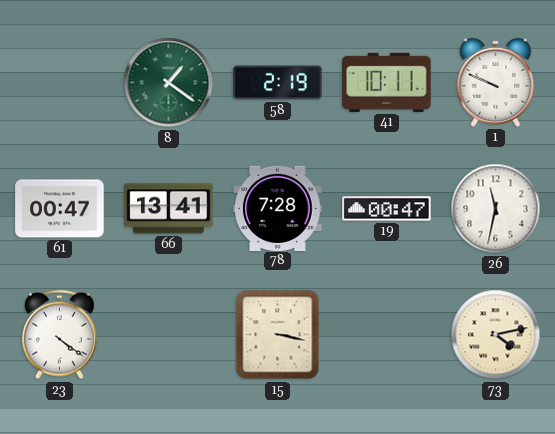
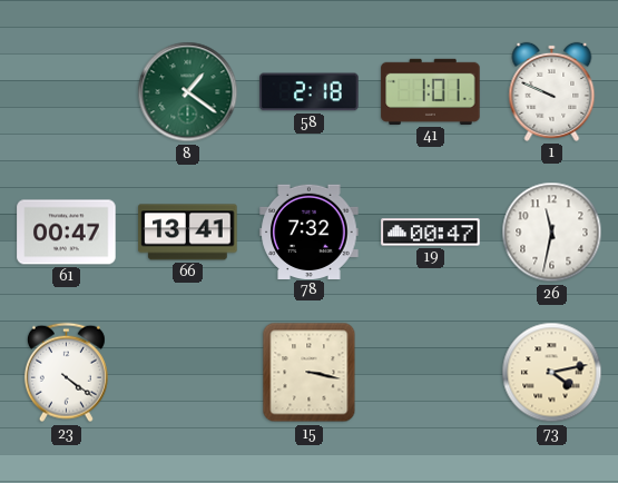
58: 2:19 -> 2:18 (310, 92)
41: 10:11 -> 1:01 (431, 91)
78: 7:28 -> 7:32 (310, 231)
